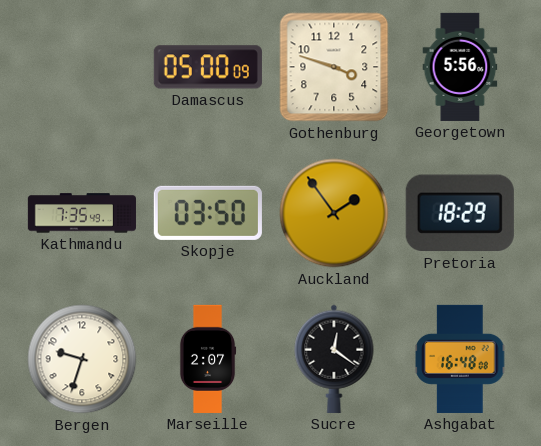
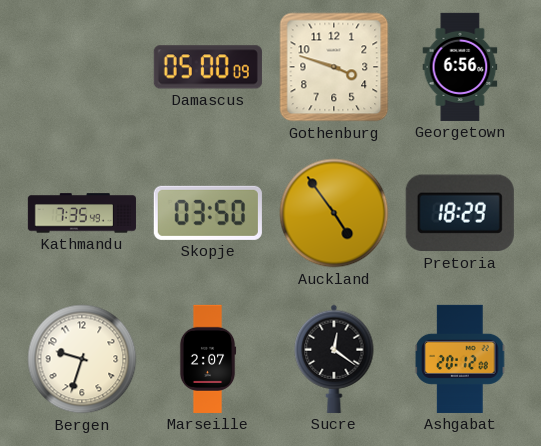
Georgetown: 5:56 -> 6:56 (460, 67)
Auckland: 1:54 -> 4:54 (334, 213)
Ashgabat: 16:48 -> 20:12 (460, 359)
